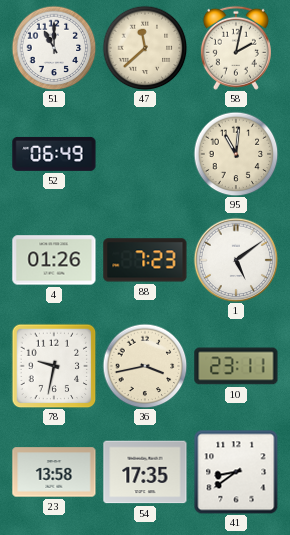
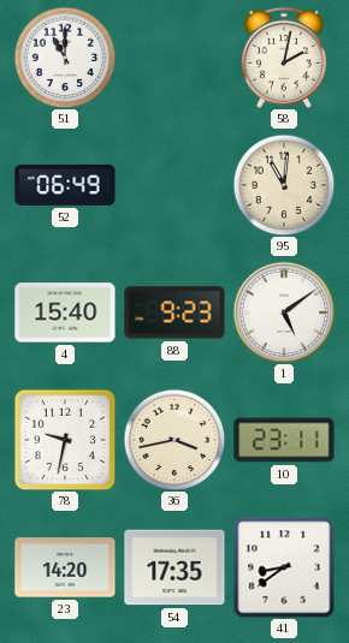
47: 11:38 -> none (145, 48)
4: 01:26 -> 15:40 (65, 312)
88: 7:23 -> 9:23 (174, 312)
23: 13:58 -> 14:20 (65, 567)
